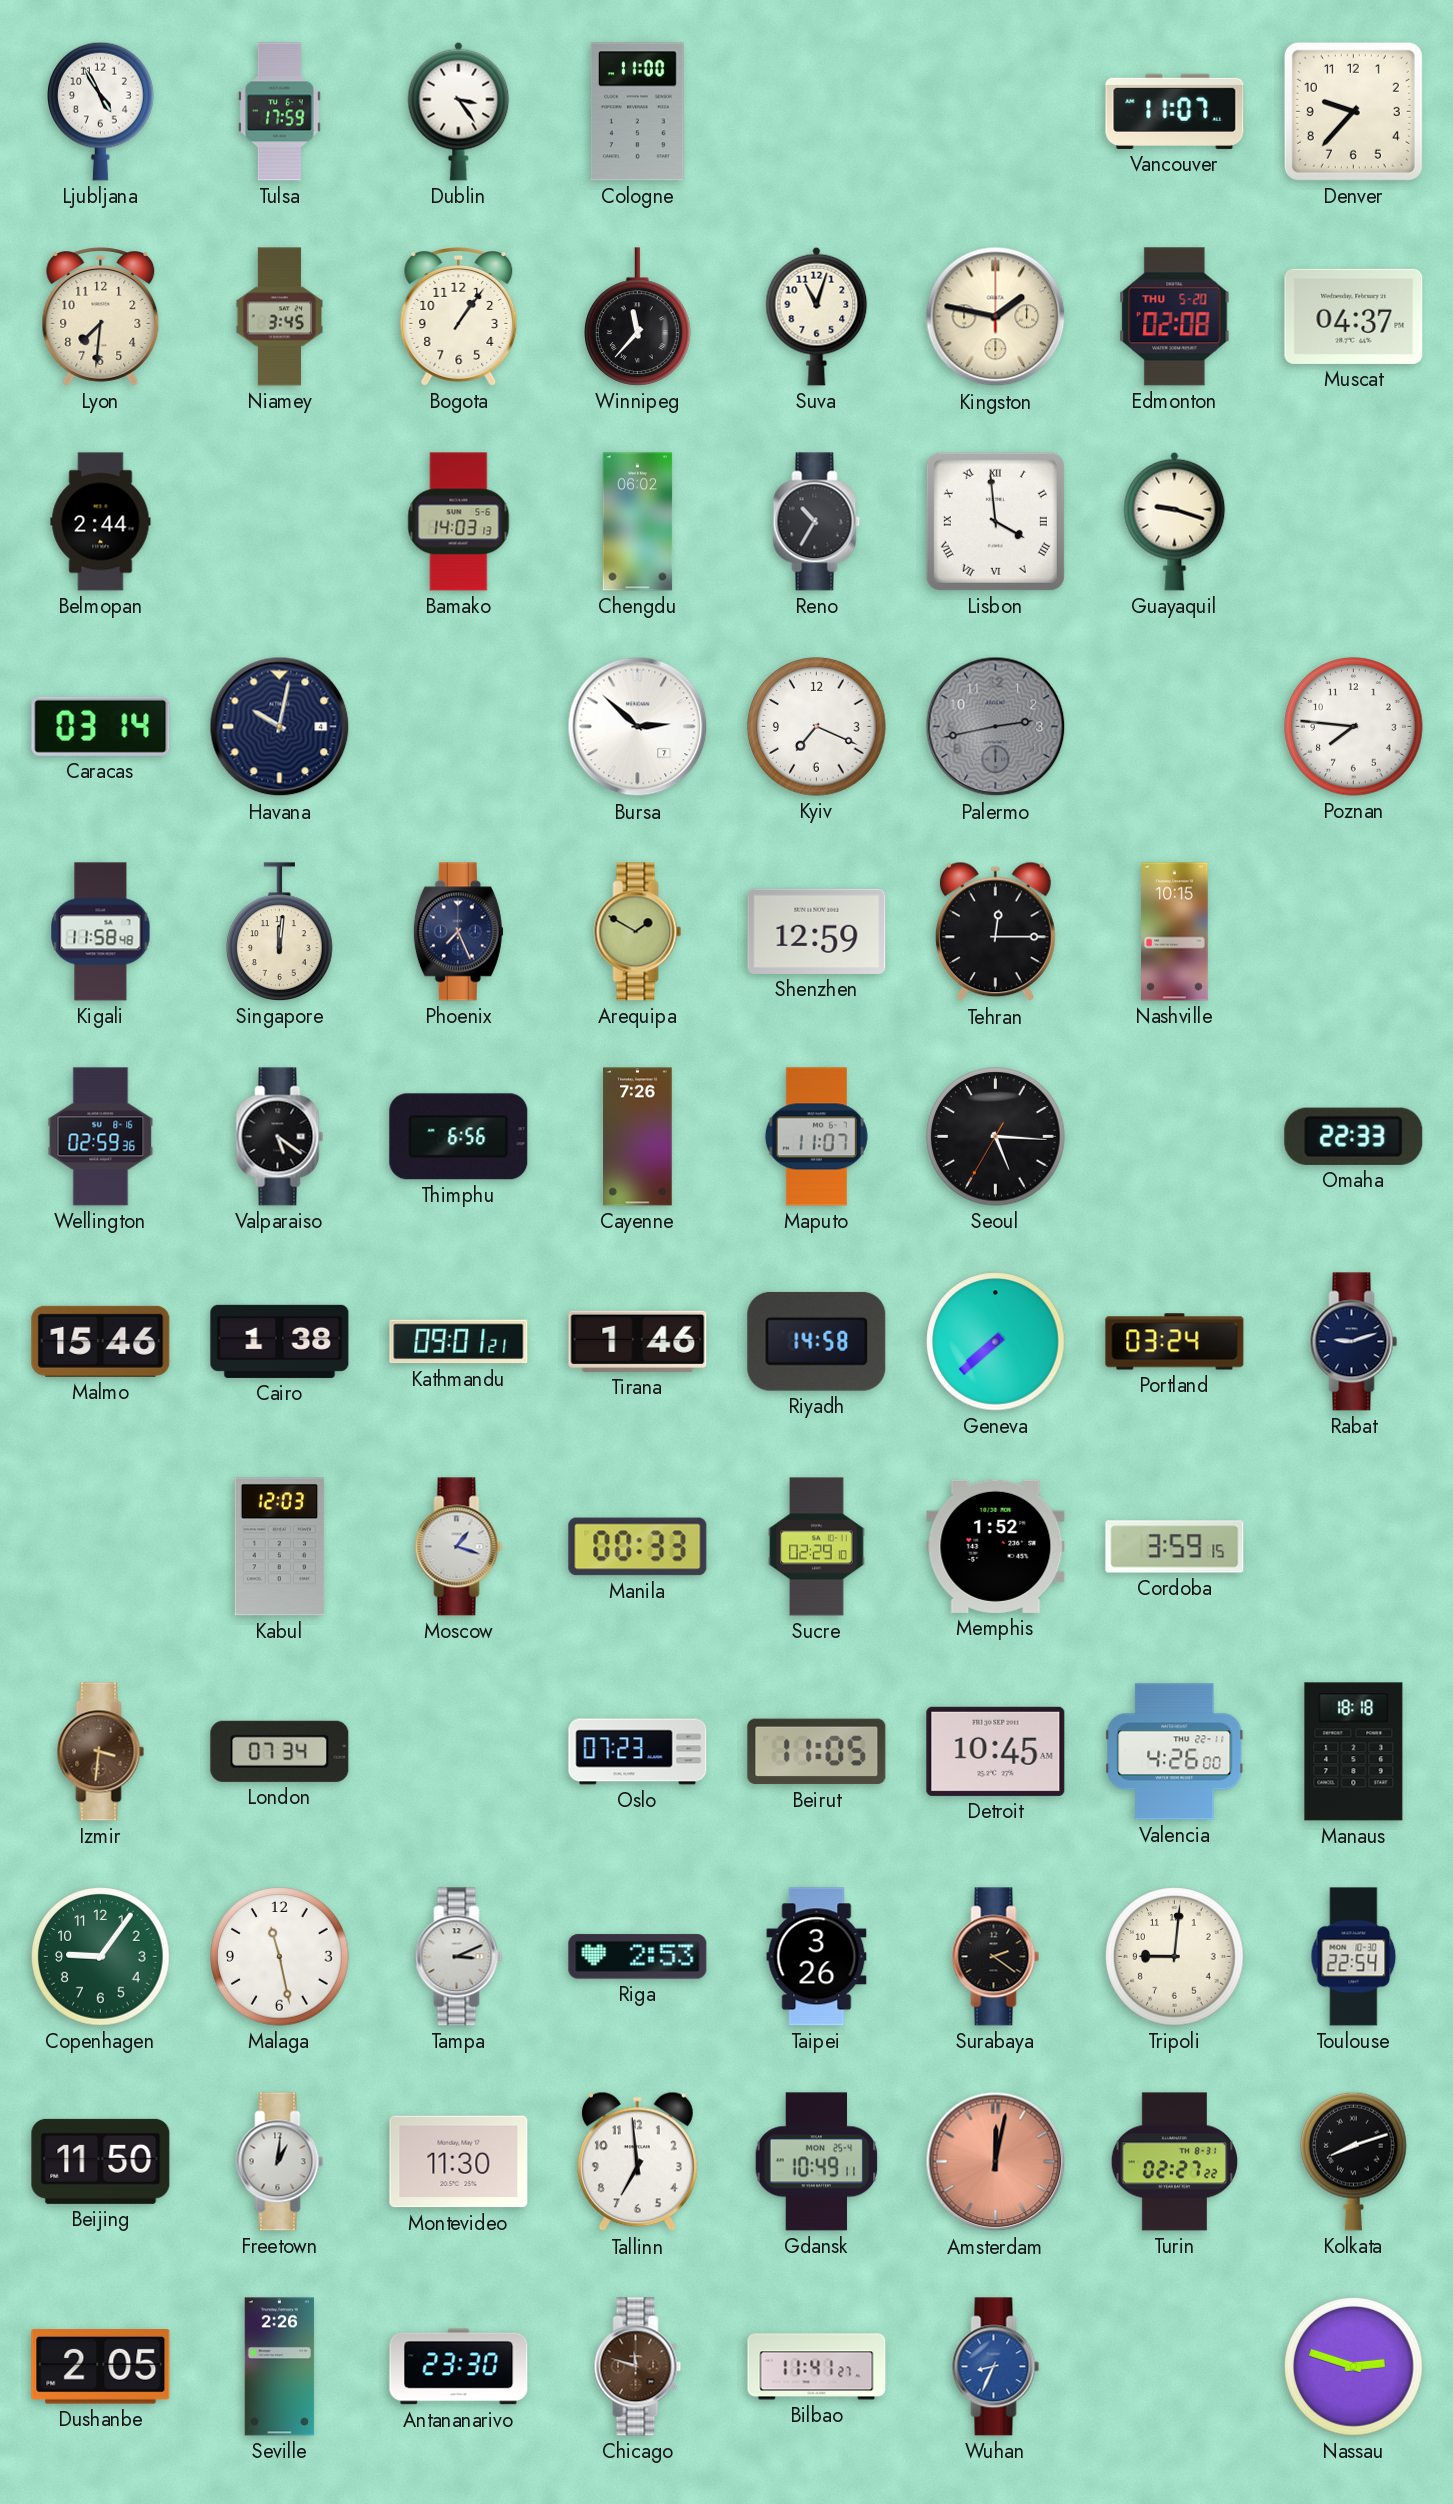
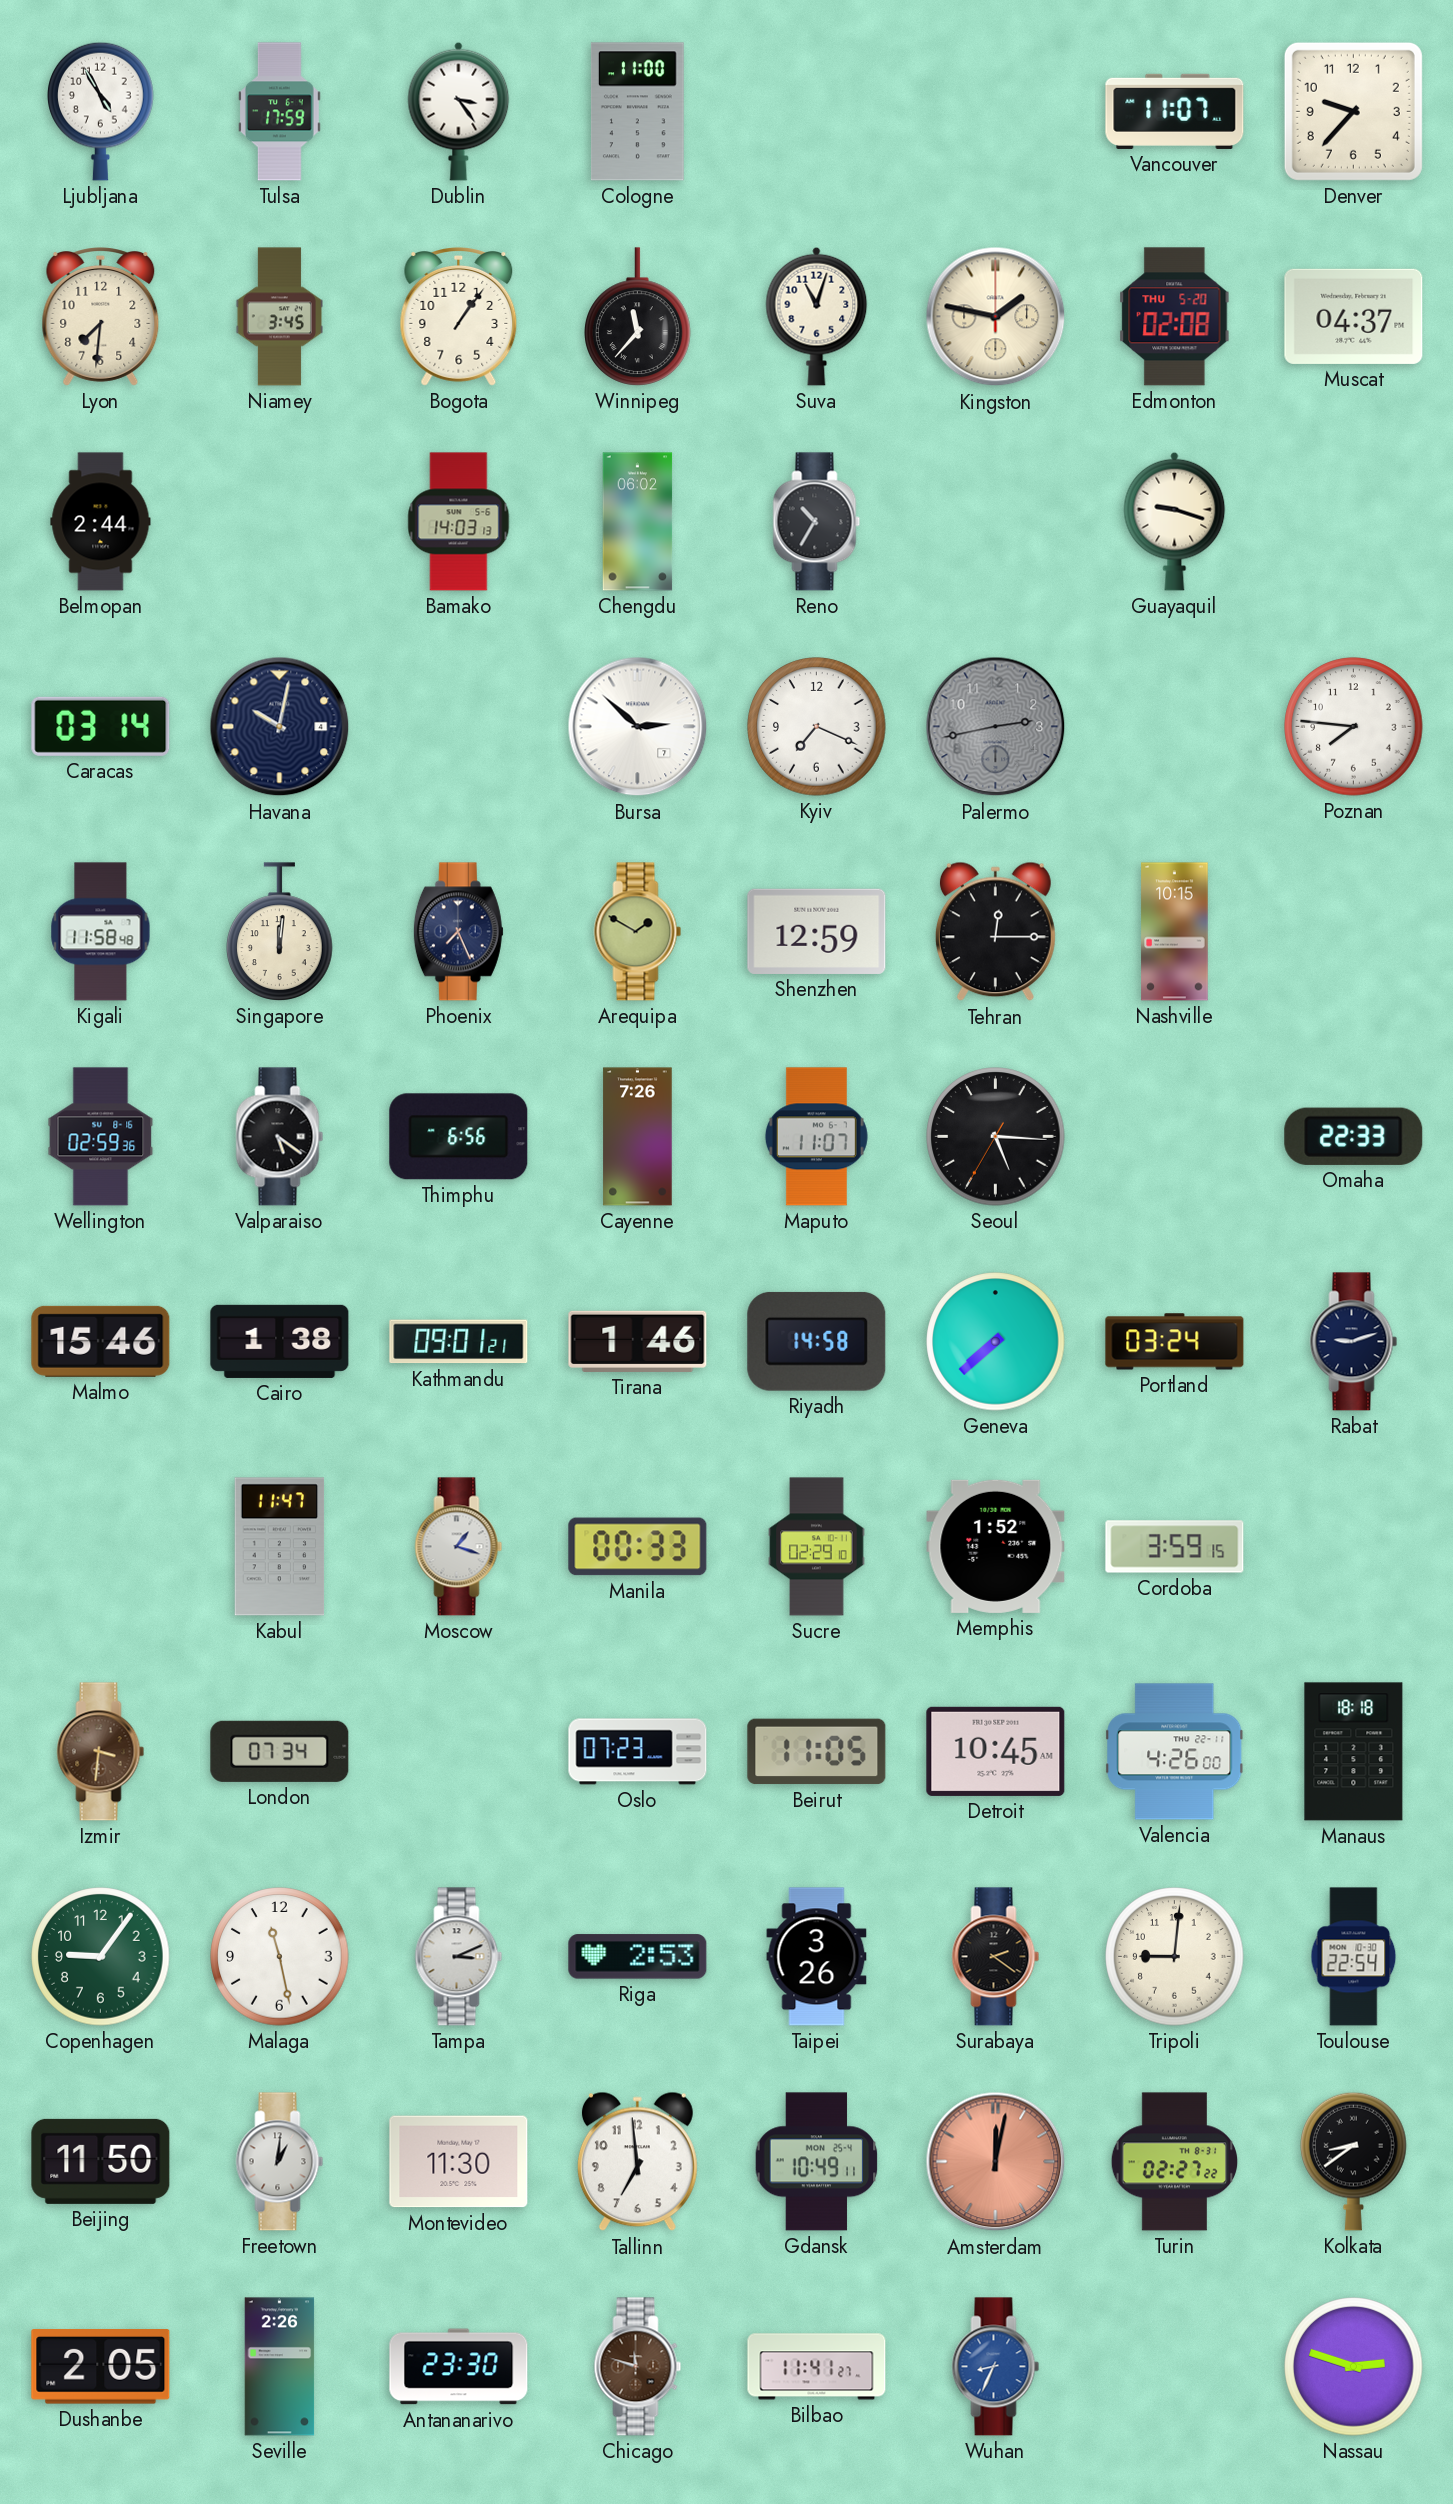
Lisbon: 3:59 -> none (995, 521)
Kabul: 12:03 -> 11:47 (280, 1547)
Kolkata: 8:12 -> 8:39 (1354, 2161)
